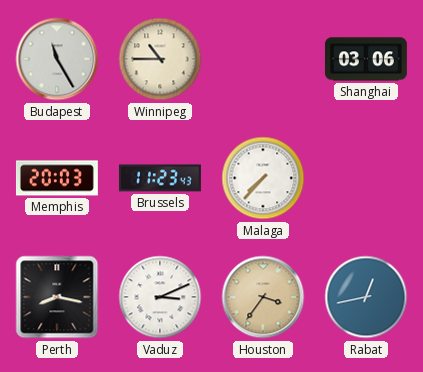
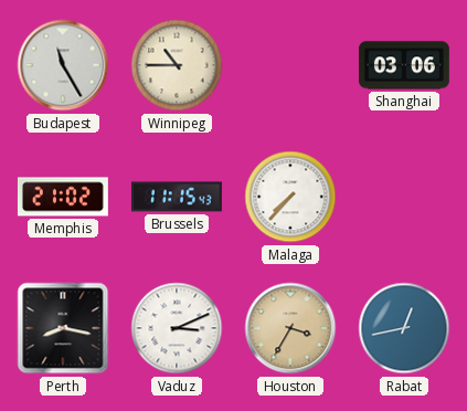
Memphis: 20:03 -> 21:02 (63, 197)
Brussels: 11:23 -> 11:15 (177, 197)
Houston: 3:36 -> 3:35 (290, 328)
